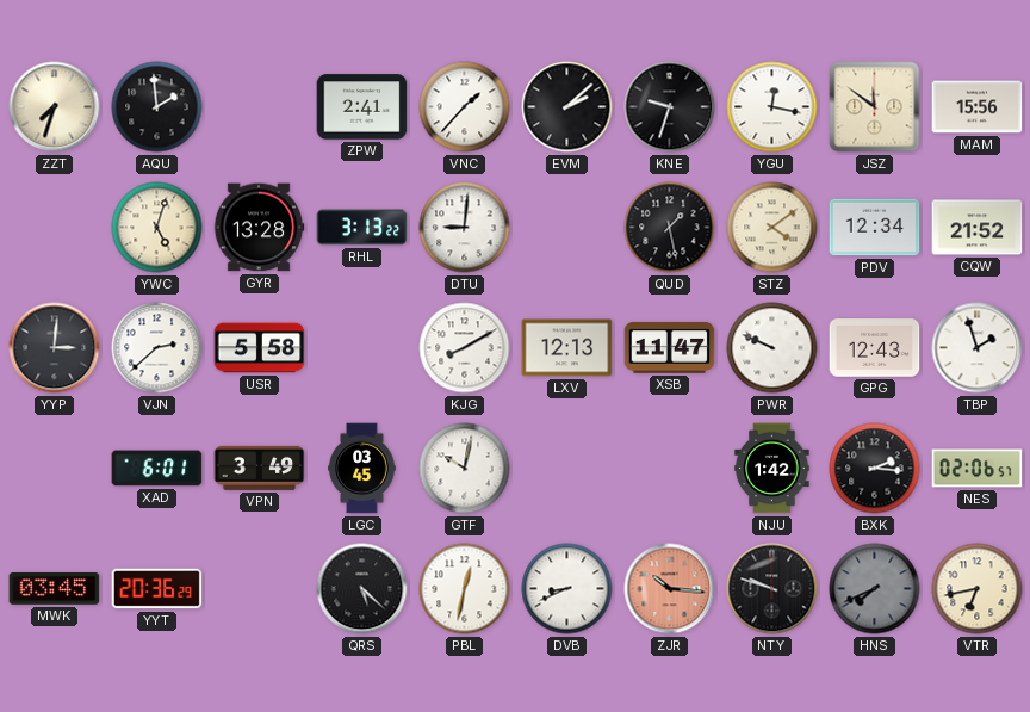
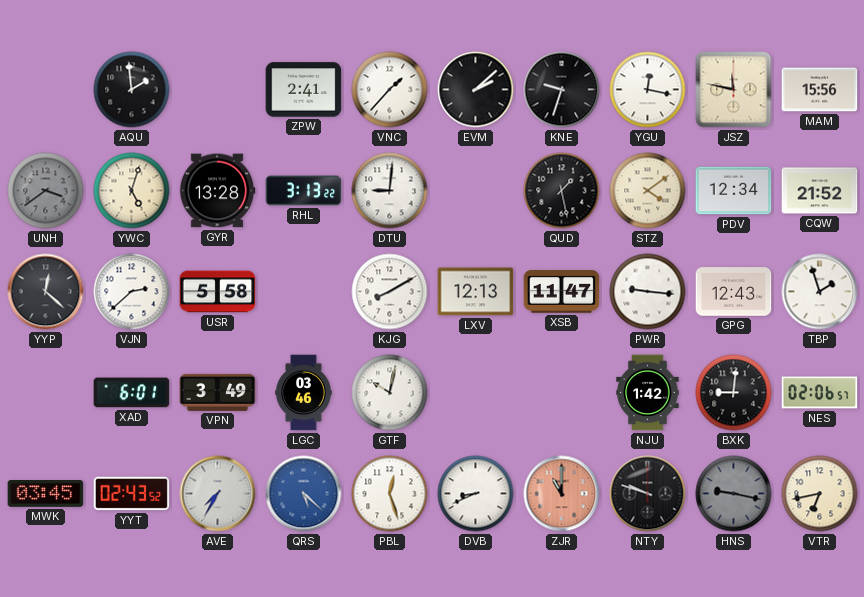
ZZT: 7:33 -> none (55, 107)
JSZ: 11:51 -> 11:47 (734, 90)
UNH: none -> 3:39 (46, 191)
YYP: 3:01 -> 12:22 (46, 292)
PWR: 9:49 -> 9:16 (648, 292)
LGC: 03:45 -> 03:46 (304, 393)
BXK: 2:16 -> 9:01 (734, 393)
YYT: 20:36 -> 02:43 (132, 494)
AVE: none -> 7:35 (218, 494)
QRS dial: black -> blue (304, 494)
PBL: 12:32 -> 12:27 (390, 494)
ZJR: 10:16 -> 11:00 (562, 494)
HNS: 7:41 -> 9:17 (734, 494)
